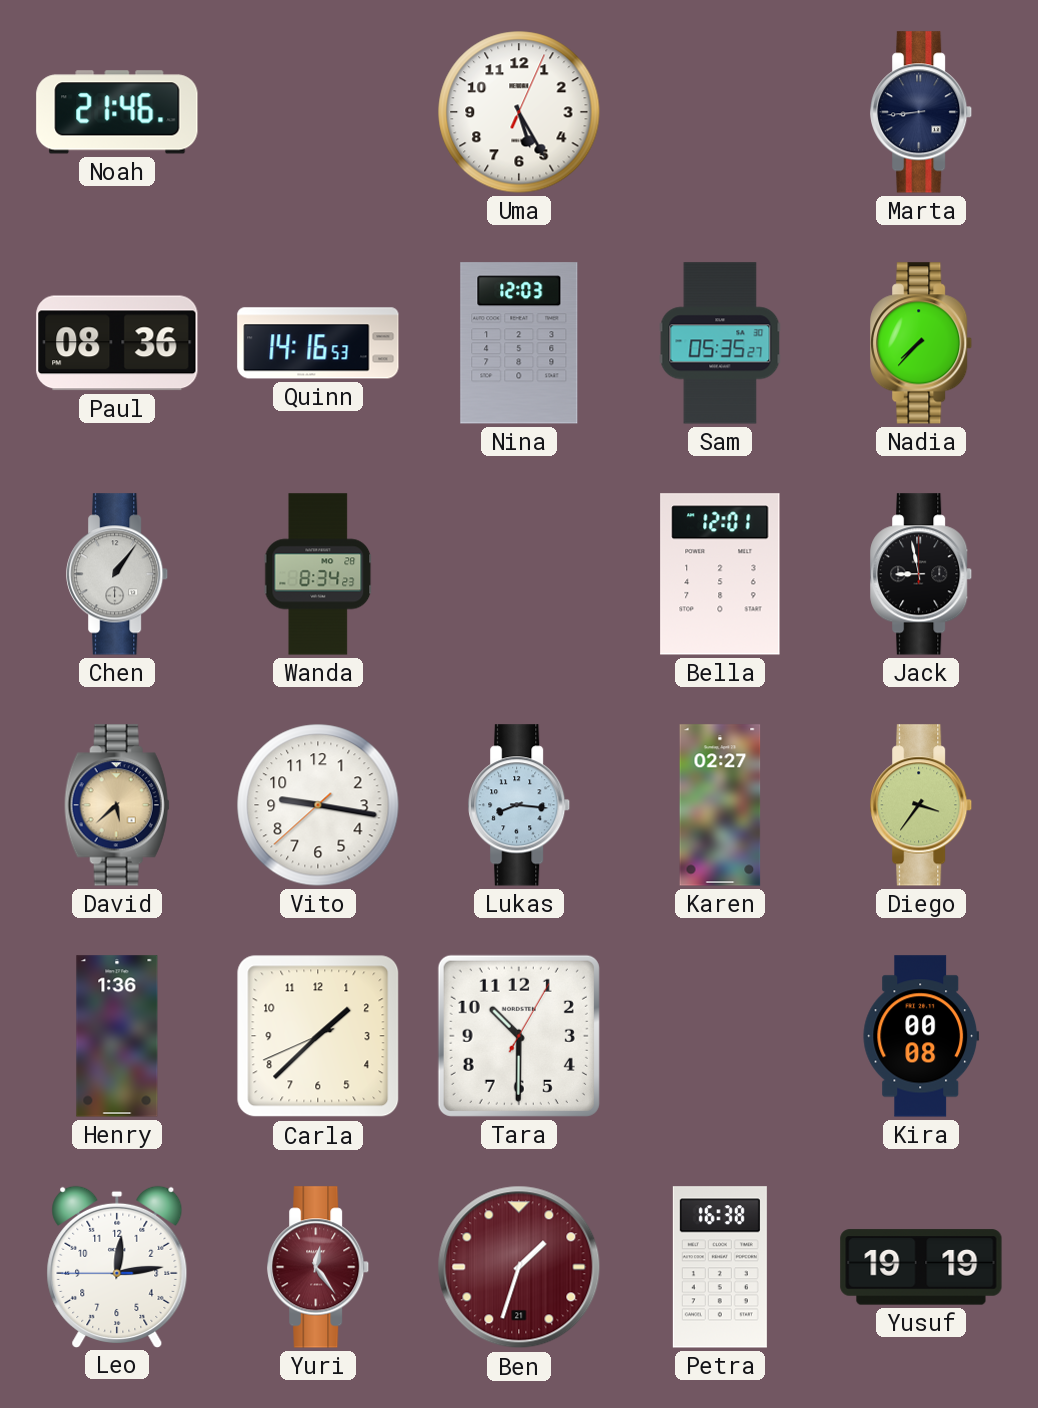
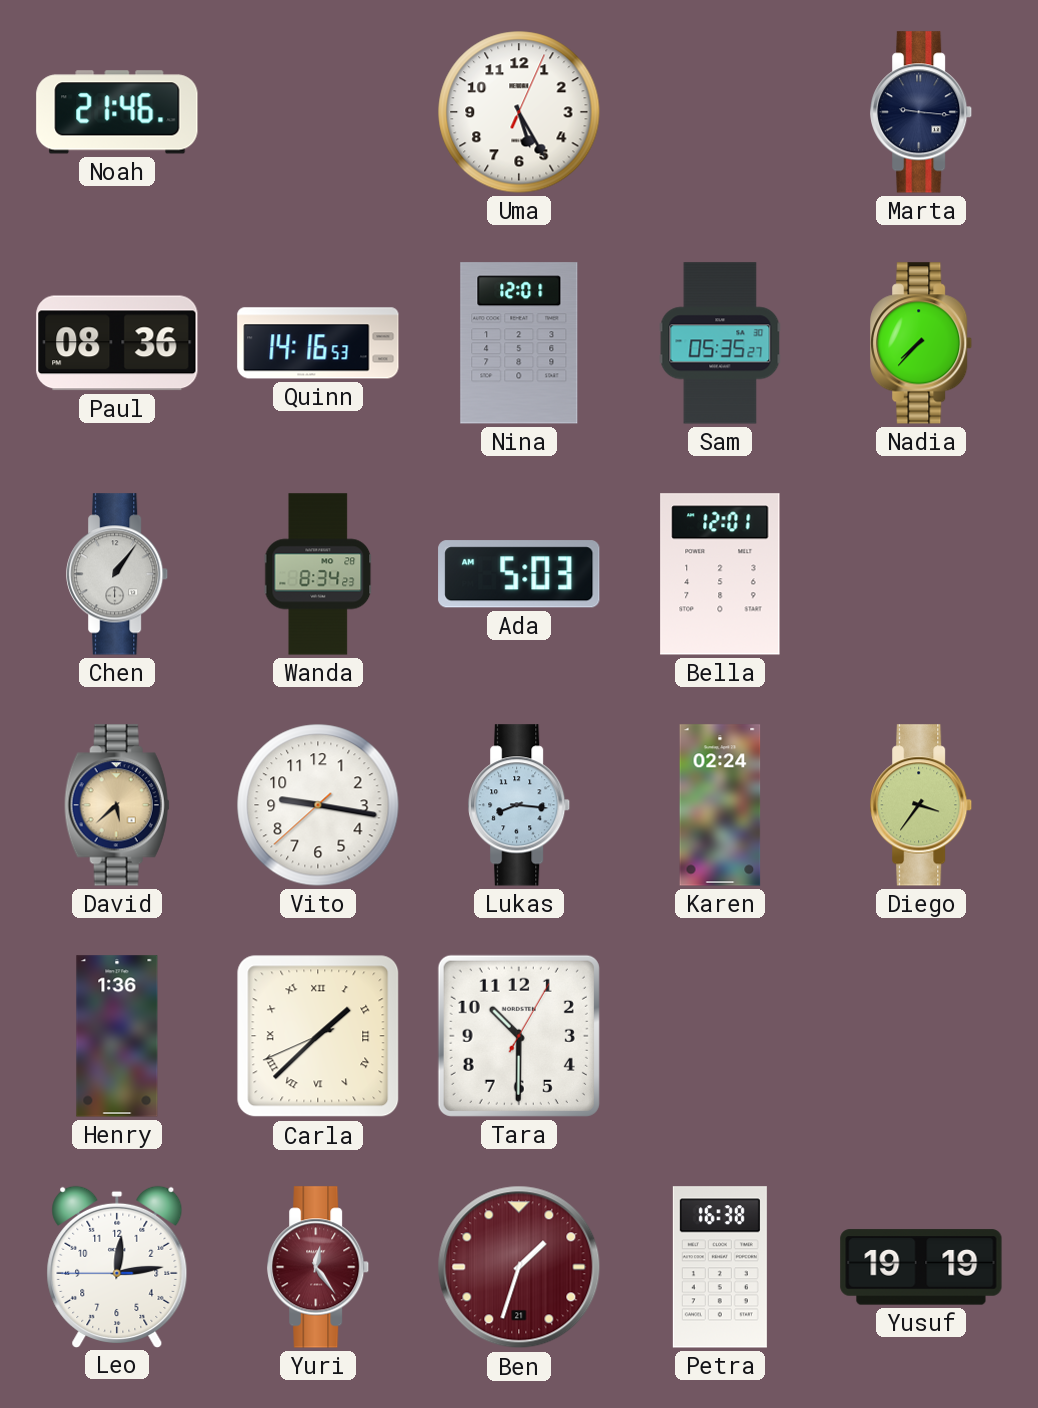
Marta: 8:44 -> 9:16 (922, 112)
Nina: 12:03 -> 12:01 (519, 343)
Ada: none -> 5:03 (519, 574)
Jack: 8:58 -> none (922, 574)
Karen: 02:27 -> 02:24 (720, 805)
Carla numerals: Arabic -> Roman (318, 1036)
Kira: 00:08 -> none (921, 1036)
